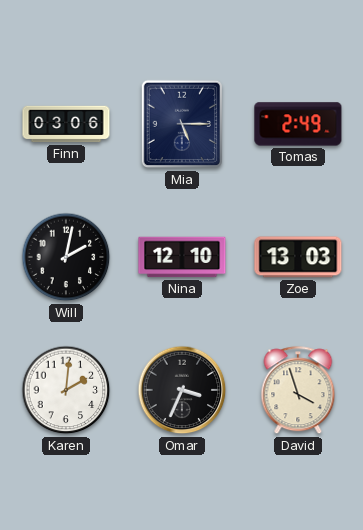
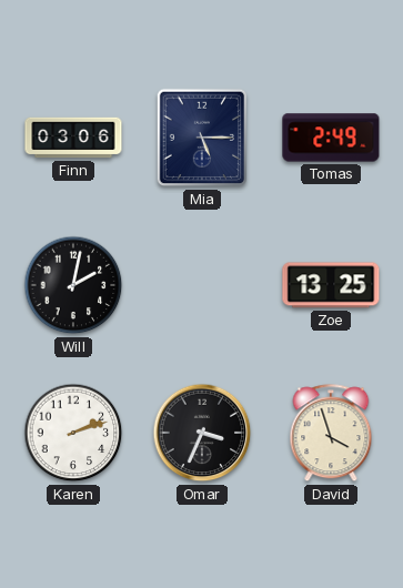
Nina: 12:10 -> none (182, 257)
Zoe: 13:03 -> 13:25 (331, 285)
Karen: 2:01 -> 2:12 (73, 433)
